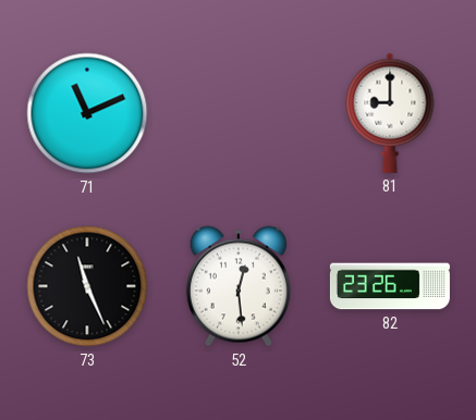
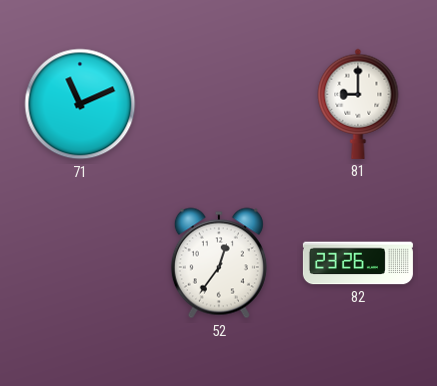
73: 11:26 -> none (87, 286)
52: 12:29 -> 12:36 (219, 263)
